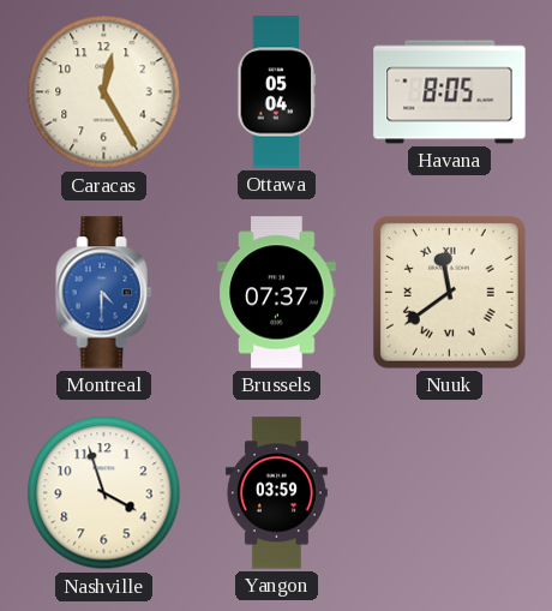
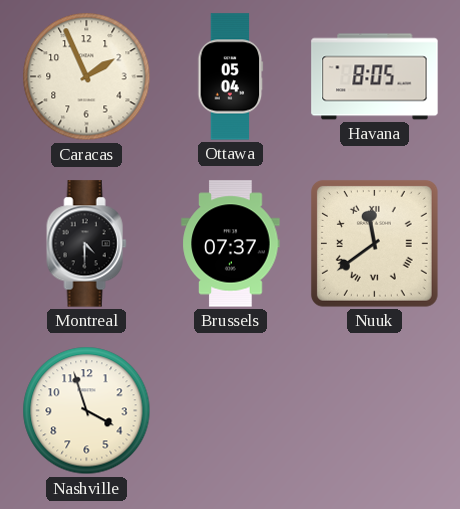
Caracas: 12:25 -> 1:56 (87, 77)
Montreal dial: blue -> black (87, 244)
Yangon: 03:59 -> none (276, 493)
